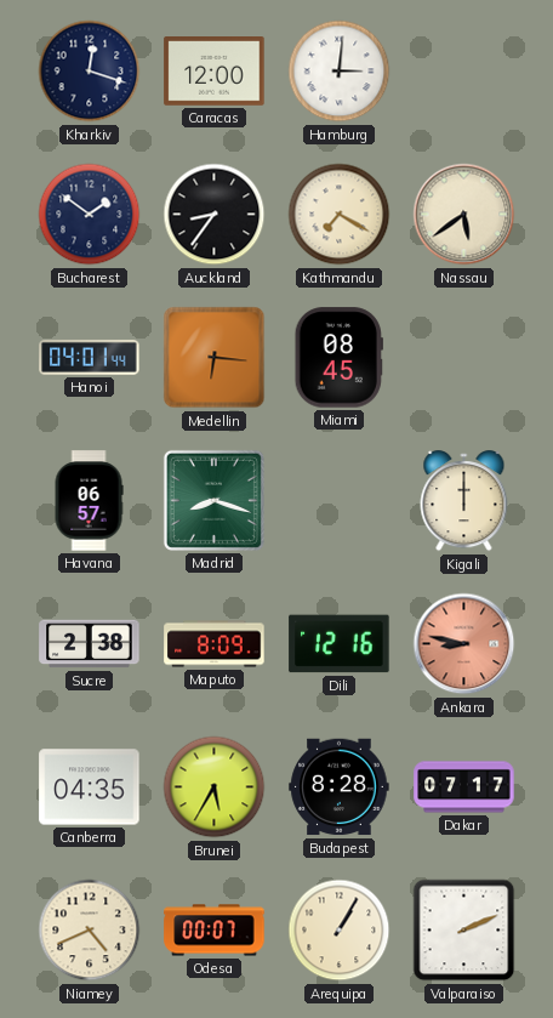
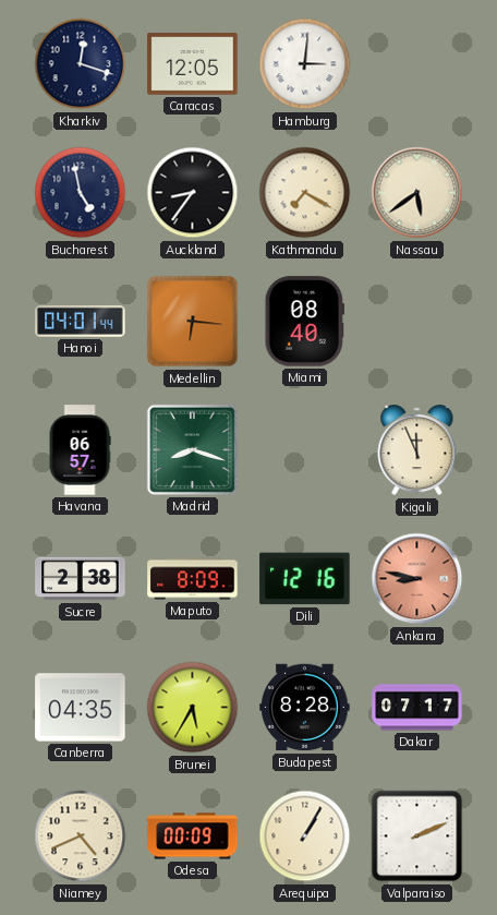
Caracas: 12:00 -> 12:05 (193, 64)
Bucharest: 1:51 -> 4:58 (81, 193)
Miami: 08:45 -> 08:40 (304, 322)
Kigali: 12:00 -> 11:56 (417, 450)
Odesa: 00:07 -> 00:09 (193, 836)
